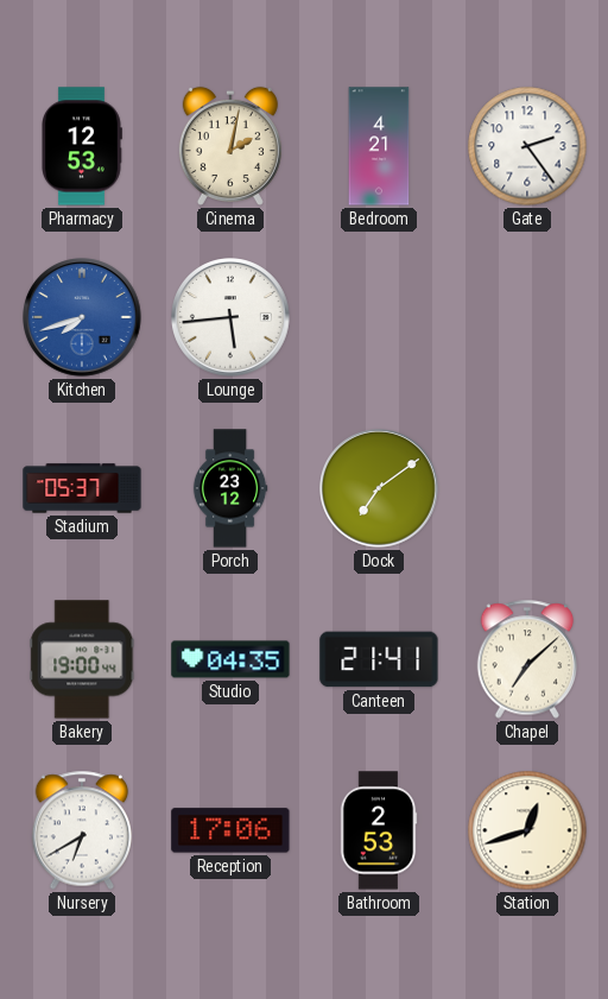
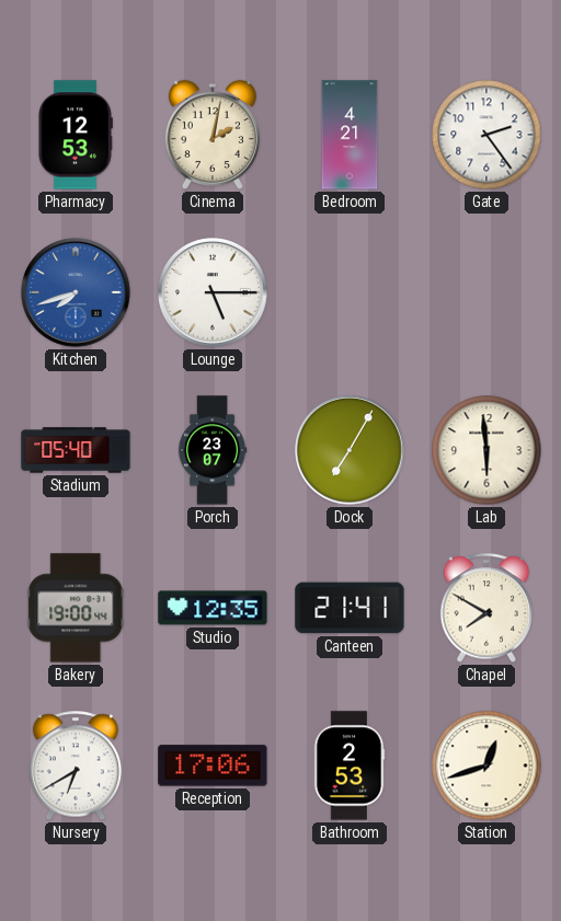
Lounge: 5:44 -> 5:15 (213, 292)
Stadium: 05:37 -> 05:40 (76, 450)
Porch: 23:12 -> 23:07 (213, 450)
Dock: 7:09 -> 7:05 (350, 450)
Lab: none -> 5:59 (486, 450)
Studio: 04:35 -> 12:35 (213, 608)
Chapel: 7:08 -> 7:50 (486, 608)
